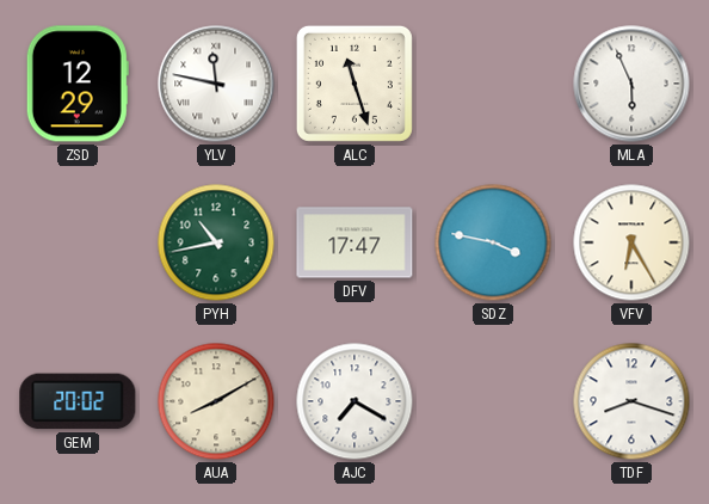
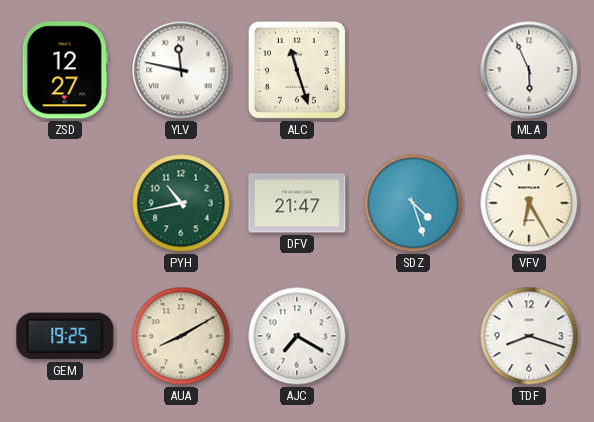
ZSD: 12:29 -> 12:27 (65, 70)
DFV: 17:47 -> 21:47 (297, 203)
SDZ: 3:47 -> 4:27 (413, 203)
GEM: 20:02 -> 19:25 (65, 336)
